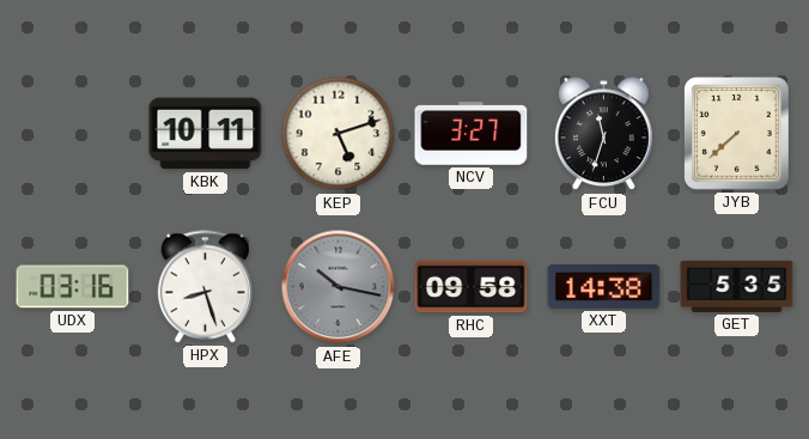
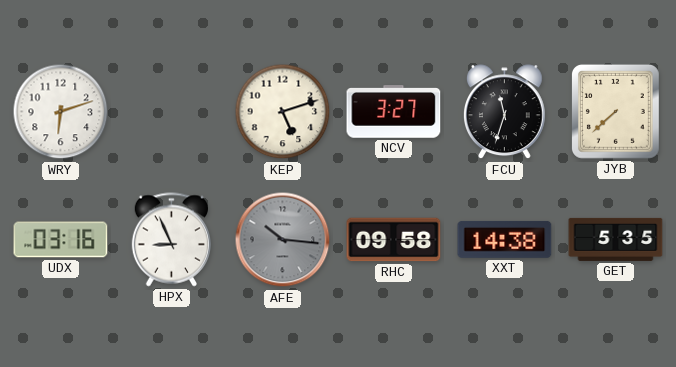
WRY: none -> 6:12 (61, 112)
KBK: 10:11 -> none (206, 134)
HPX: 8:27 -> 8:56 (171, 240)
AFE: 10:17 -> 10:16 (283, 240)
